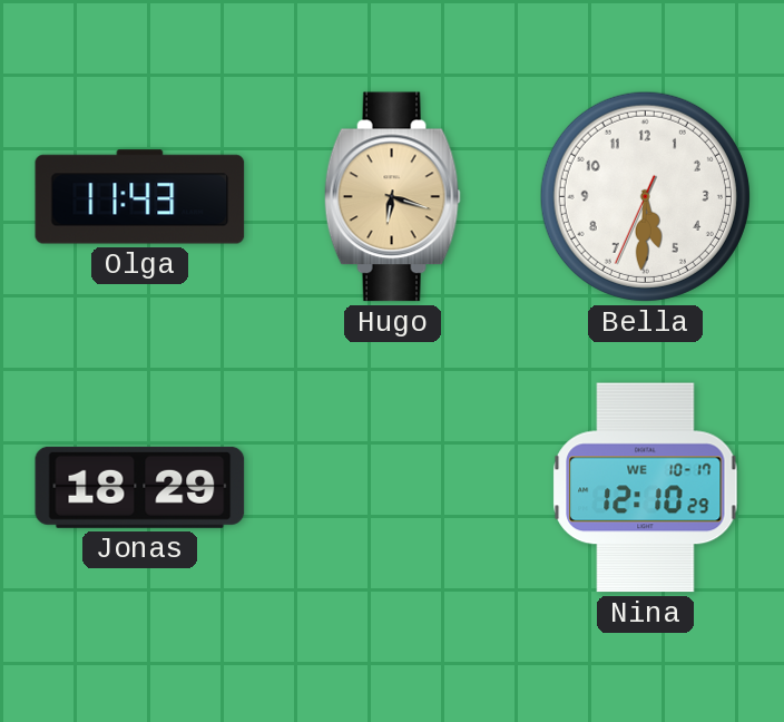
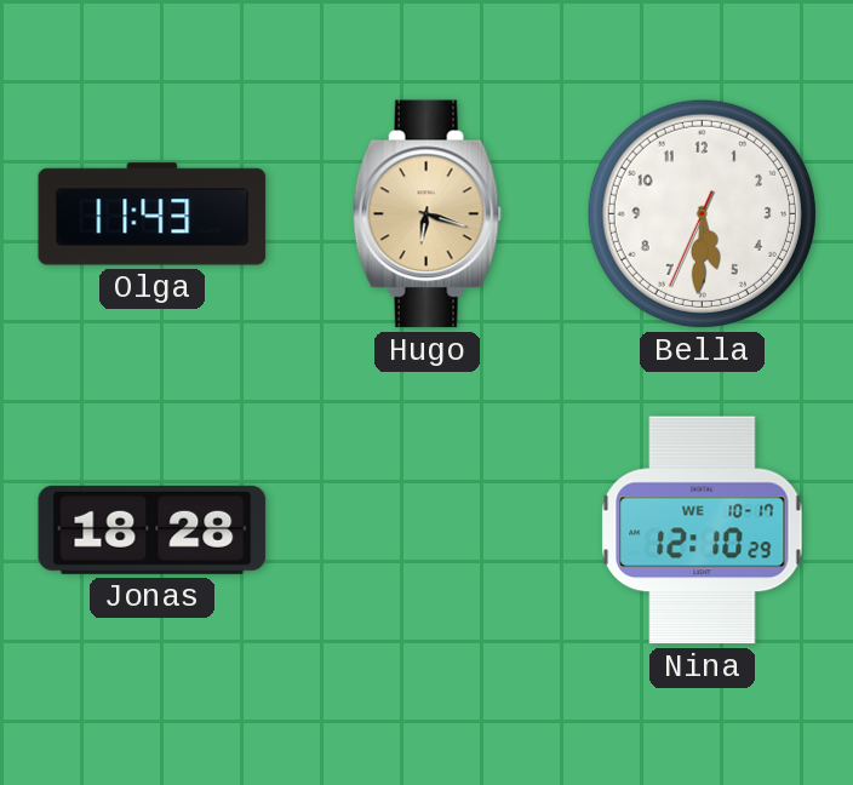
Jonas: 18:29 -> 18:28 (153, 529)
